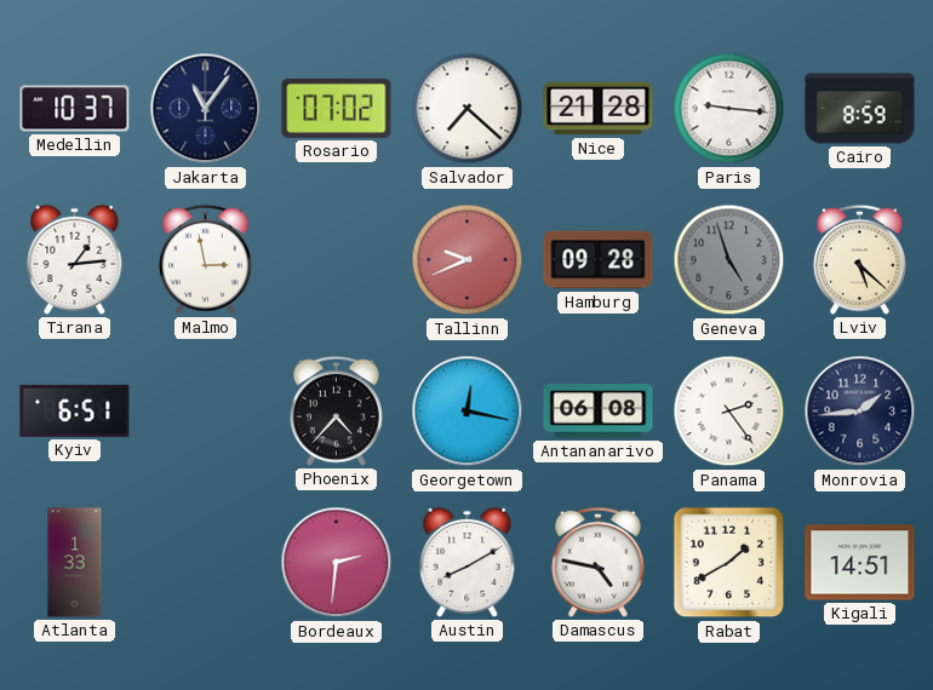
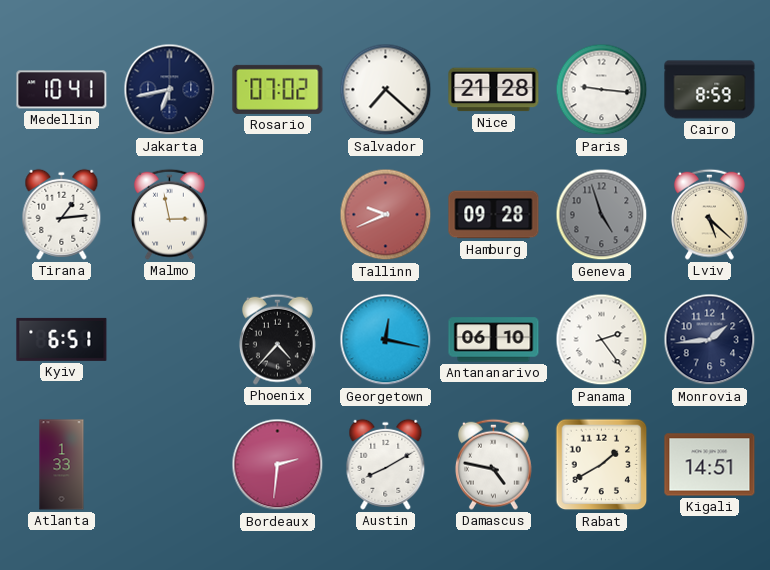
Medellin: 10:37 -> 10:41 (62, 90)
Jakarta: 11:06 -> 6:43 (170, 90)
Antananarivo: 06:08 -> 06:10 (494, 340)
